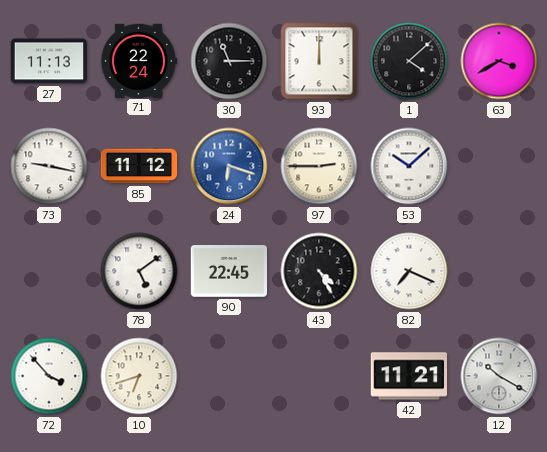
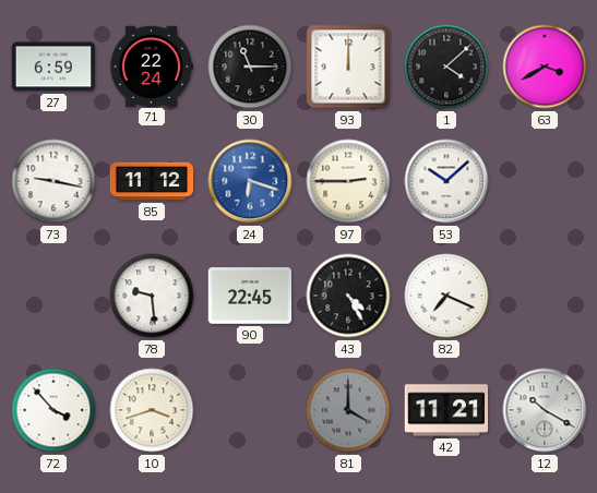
27: 11:13 -> 6:59 (53, 67)
78: 5:09 -> 9:29 (152, 296)
10: 6:42 -> 3:42 (152, 410)
81: none -> 4:00 (348, 410)
